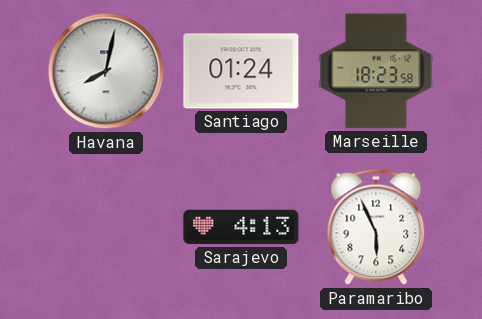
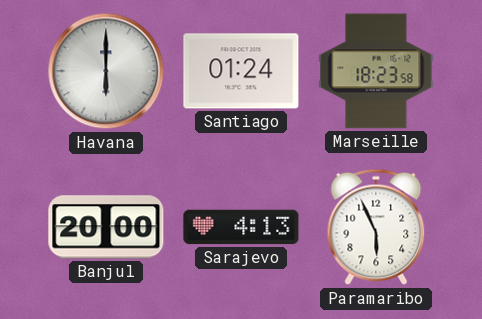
Havana: 8:02 -> 6:00 (106, 71)
Banjul: none -> 20:00 (106, 227)
